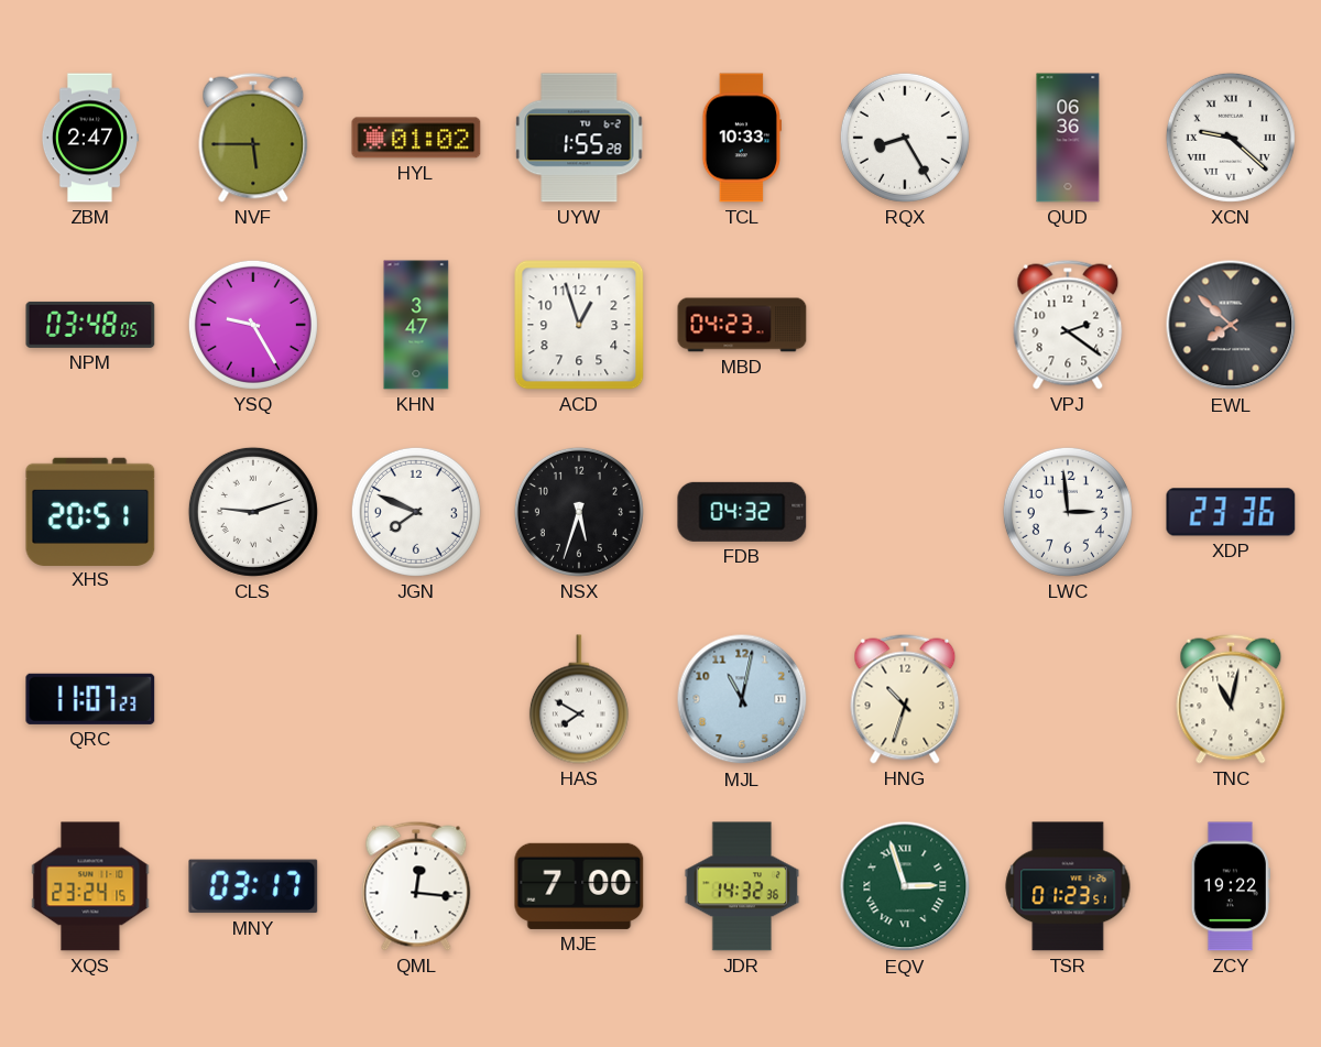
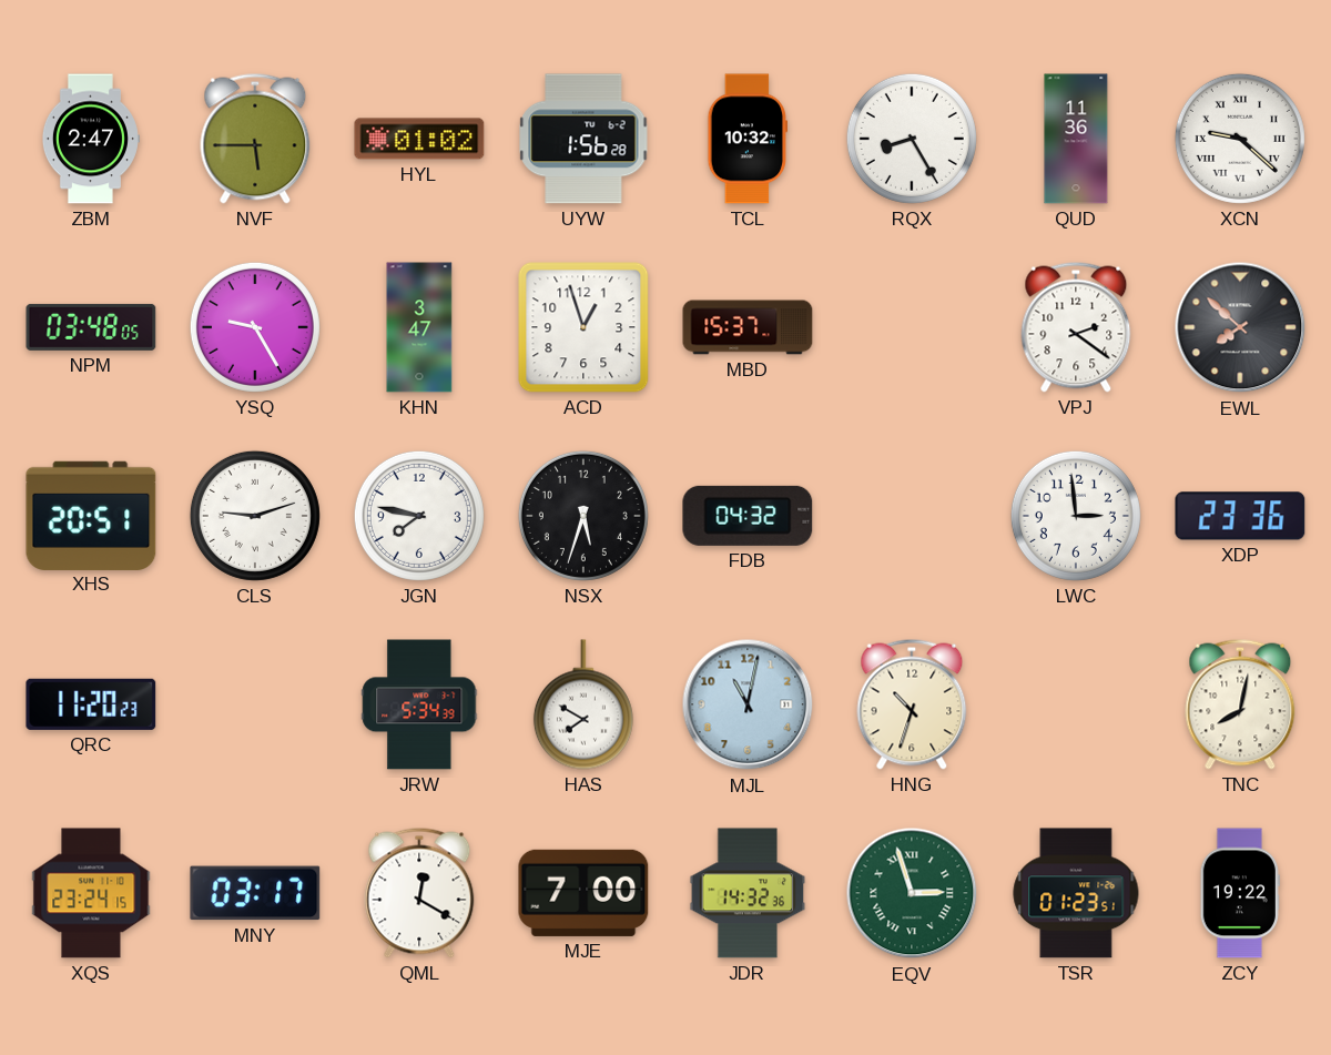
UYW: 1:55 -> 1:56 (583, 139)
TCL: 10:33 -> 10:32 (746, 139)
QUD: 06:36 -> 11:36 (1076, 139)
MBD: 04:23 -> 15:37 (748, 327)
JGN: 7:49 -> 7:47 (419, 516)
QRC: 11:07 -> 11:20 (91, 704)
JRW: none -> 5:34 (419, 704)
TNC: 11:02 -> 8:02 (1240, 704)
QML: 12:16 -> 12:20 (419, 893)
